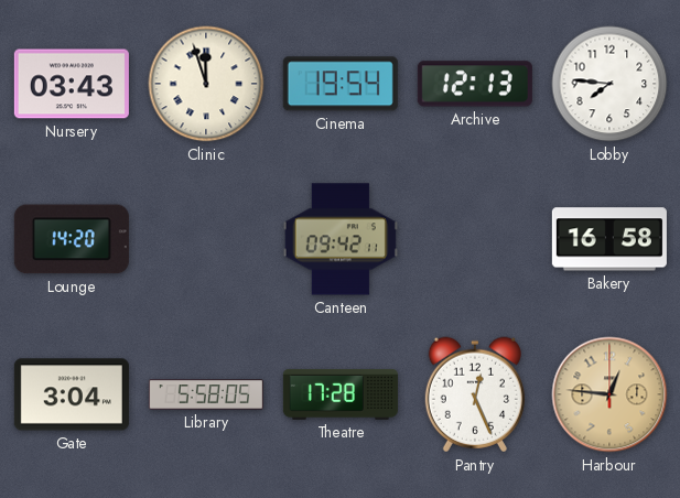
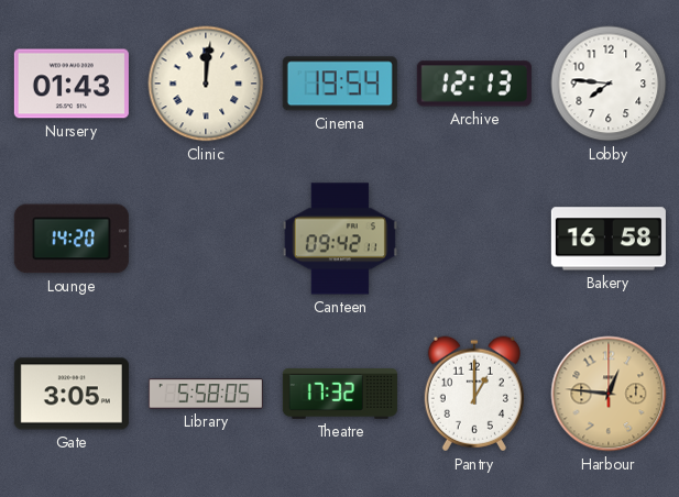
Nursery: 03:43 -> 01:43 (72, 84)
Clinic: 11:57 -> 12:01 (206, 84)
Gate: 3:04 -> 3:05 (72, 394)
Theatre: 17:28 -> 17:32 (340, 394)
Pantry: 12:26 -> 1:00 (474, 394)
